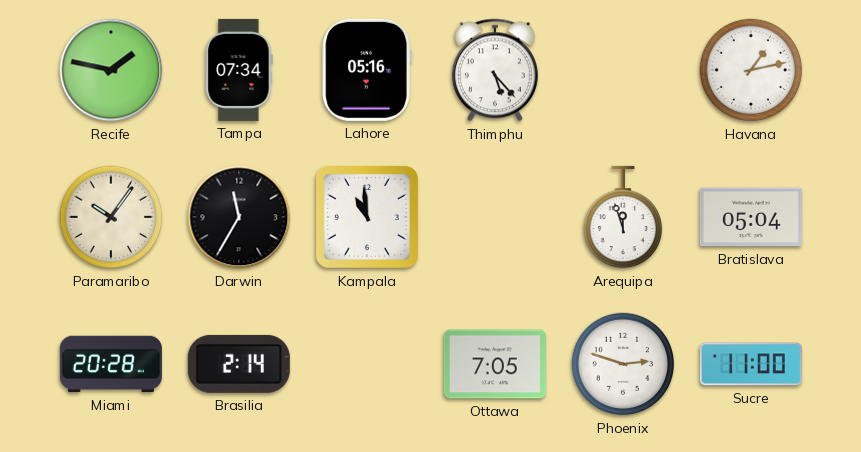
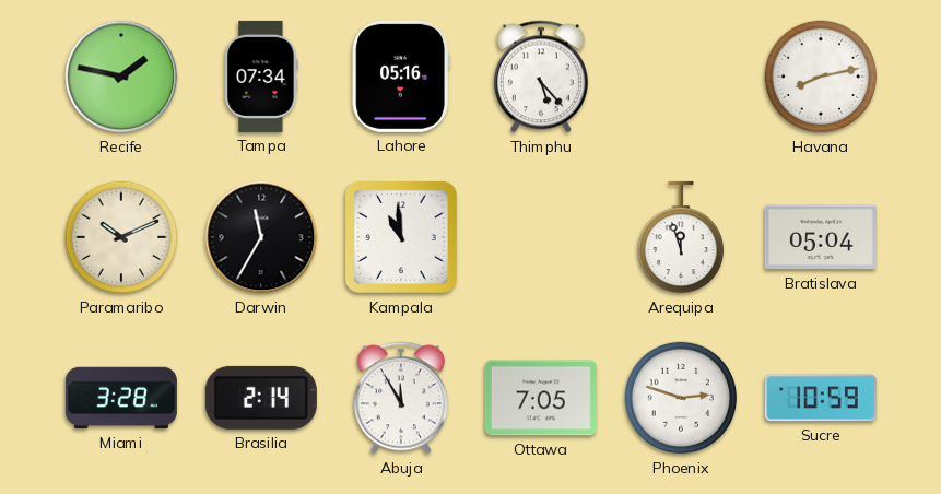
Havana: 1:13 -> 8:13 (821, 77)
Paramaribo: 10:06 -> 10:11 (121, 237)
Miami: 20:28 -> 3:28 (121, 398)
Abuja: none -> 11:55 (401, 398)
Sucre: 11:00 -> 10:59 (821, 398)
